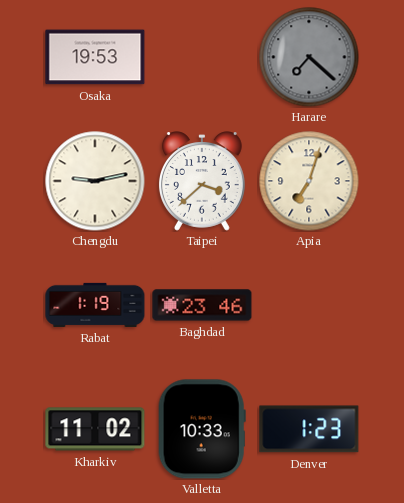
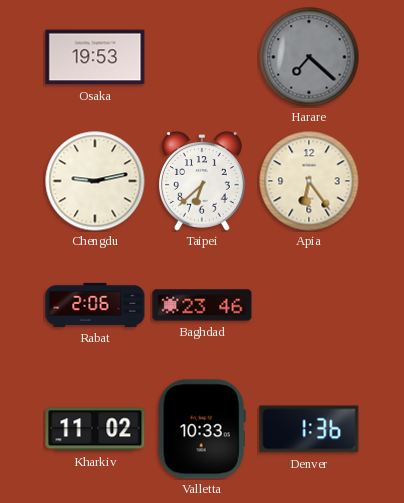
Taipei: 3:38 -> 6:38 (202, 181)
Apia: 7:03 -> 6:24 (309, 181)
Rabat: 1:19 -> 2:06 (95, 305)
Denver: 1:23 -> 1:36 (309, 429)
